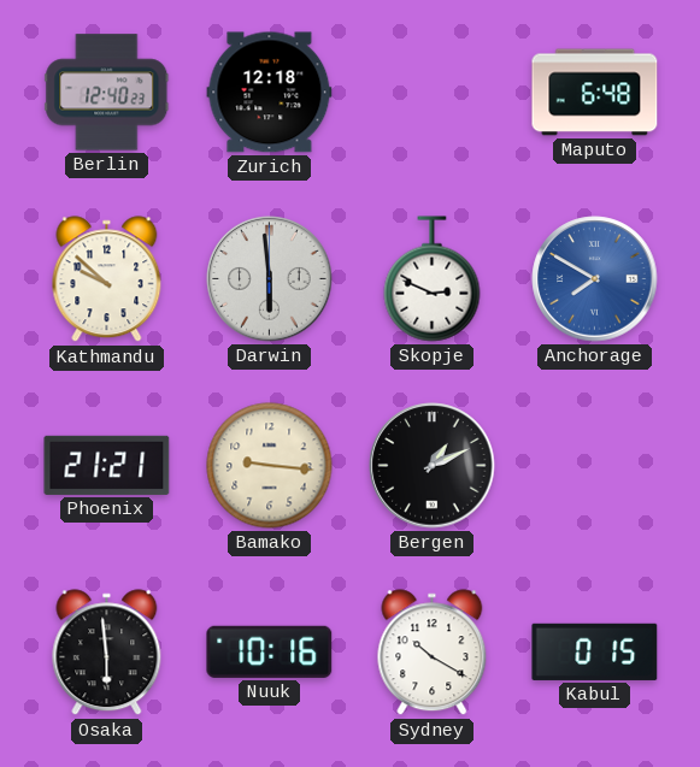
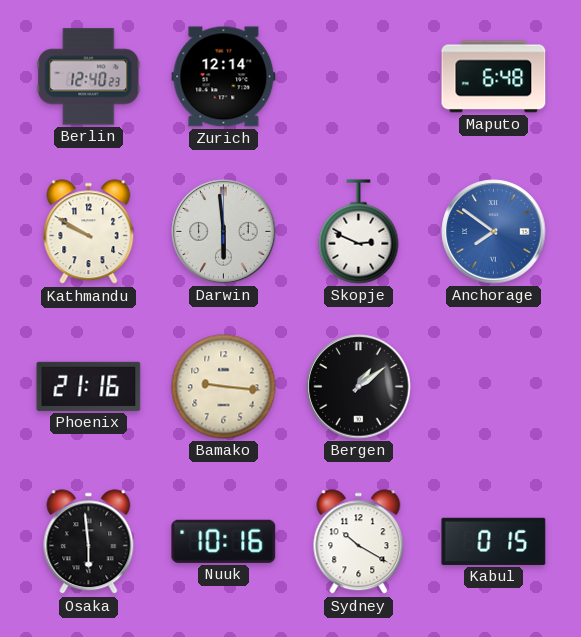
Zurich: 12:18 -> 12:14 (224, 77)
Kathmandu: 9:52 -> 9:50 (89, 232)
Anchorage: 7:50 -> 7:51 (494, 232)
Phoenix: 21:21 -> 21:16 (89, 386)
Bergen: 1:11 -> 1:09 (359, 387)
